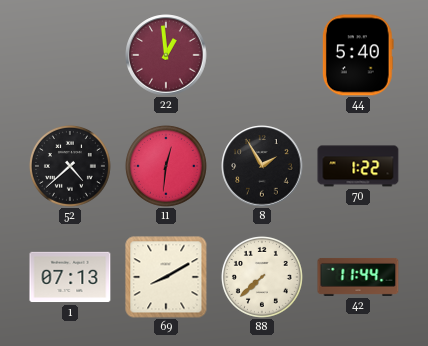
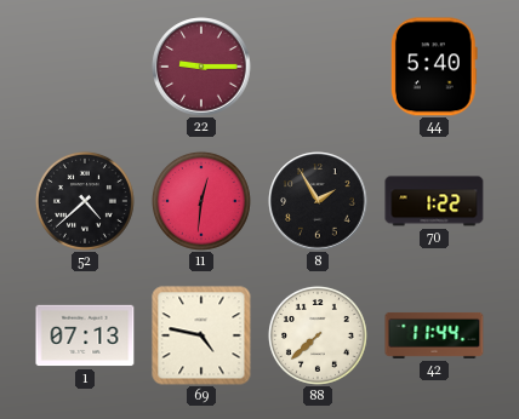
22: 12:59 -> 9:15 (201, 67)
69: 8:10 -> 4:47 (201, 335)
